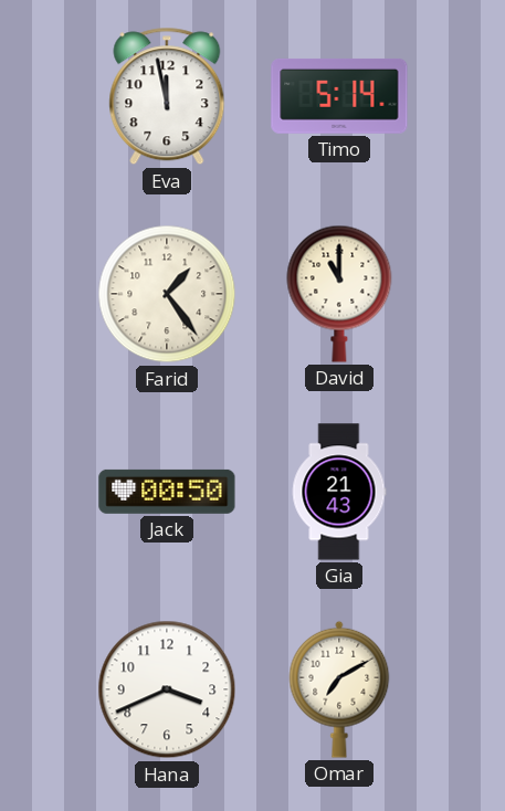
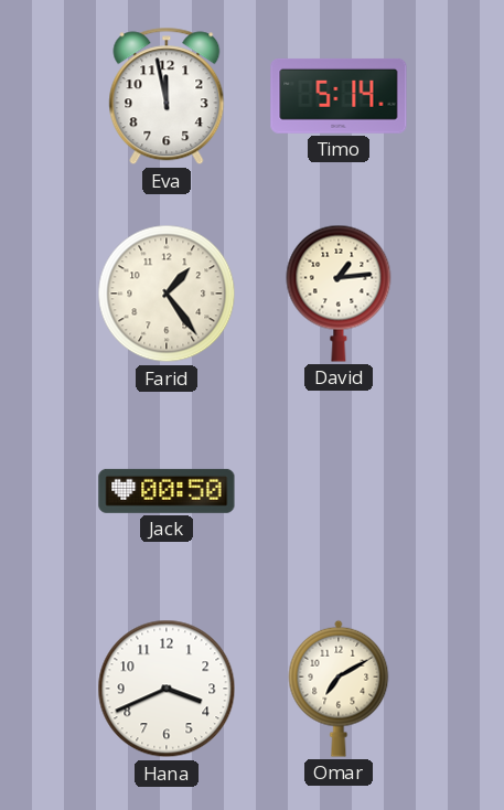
David: 11:00 -> 1:14 (339, 294)
Gia: 21:43 -> none (339, 492)
